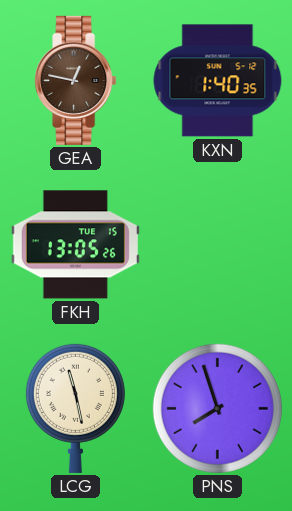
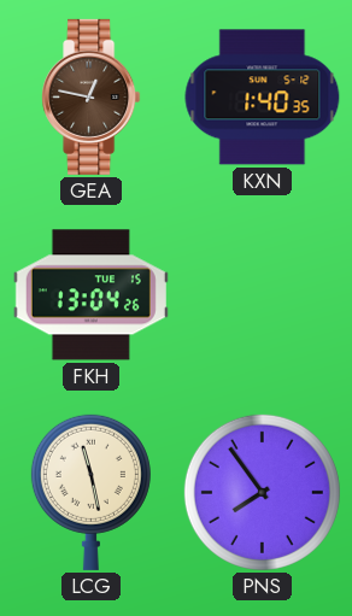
FKH: 13:05 -> 13:04 (90, 295)
PNS: 7:57 -> 7:54 (262, 492)
